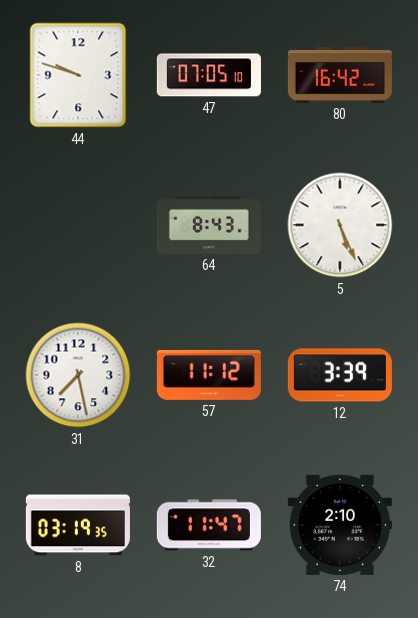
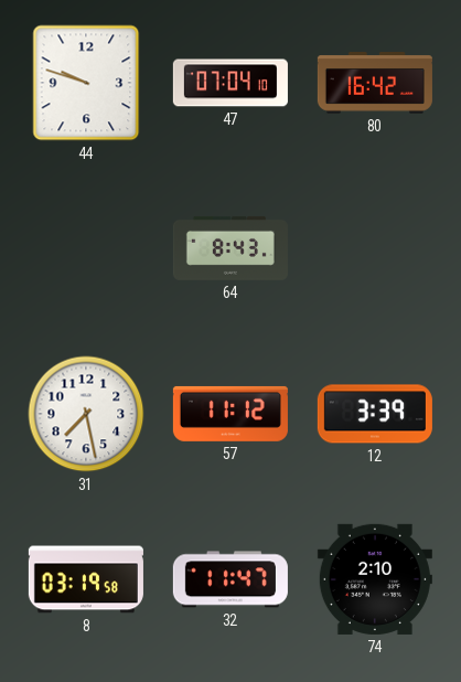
47: 07:05 -> 07:04 (230, 83)
5: 5:26 -> none (340, 225)
8: 03:19:35 -> 03:19:58 (86, 579)
